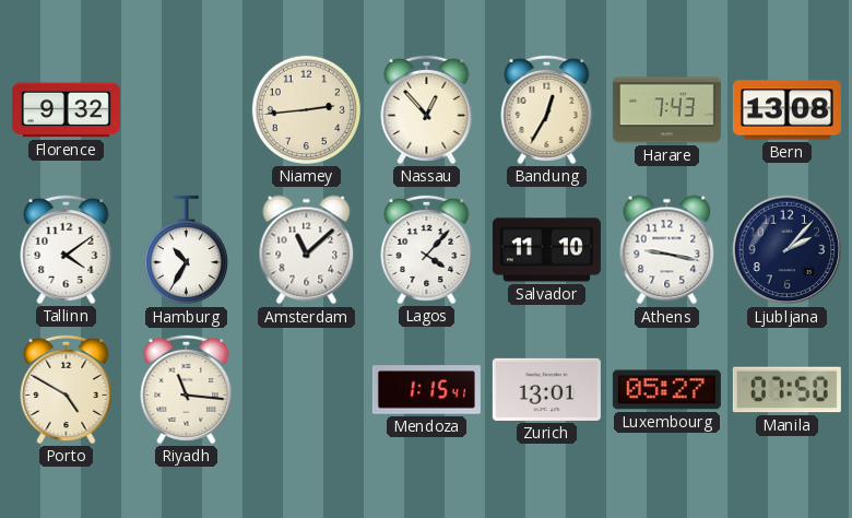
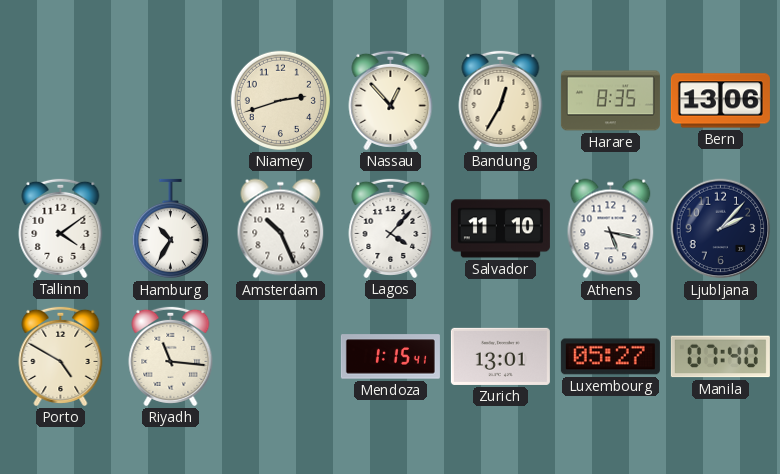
Florence: 9:32 -> none (66, 110)
Niamey: 2:44 -> 2:42 (280, 100)
Harare: 7:43 -> 8:35 (610, 101)
Bern: 13:08 -> 13:06 (720, 101)
Amsterdam: 11:08 -> 10:26 (281, 229)
Athens: 9:17 -> 5:17 (611, 229)
Manila: 07:50 -> 07:40 (720, 357)
